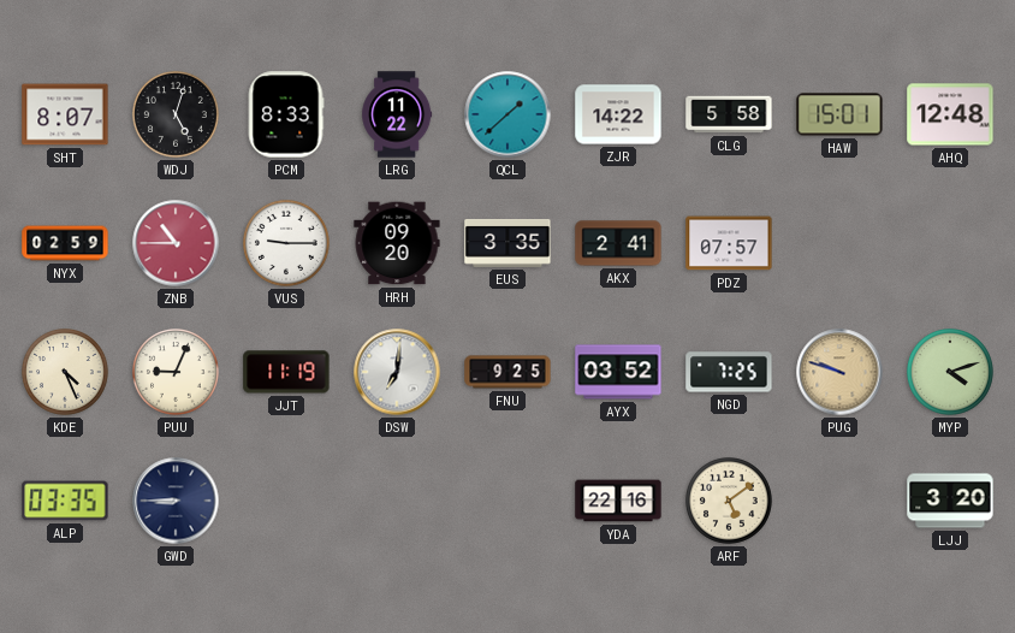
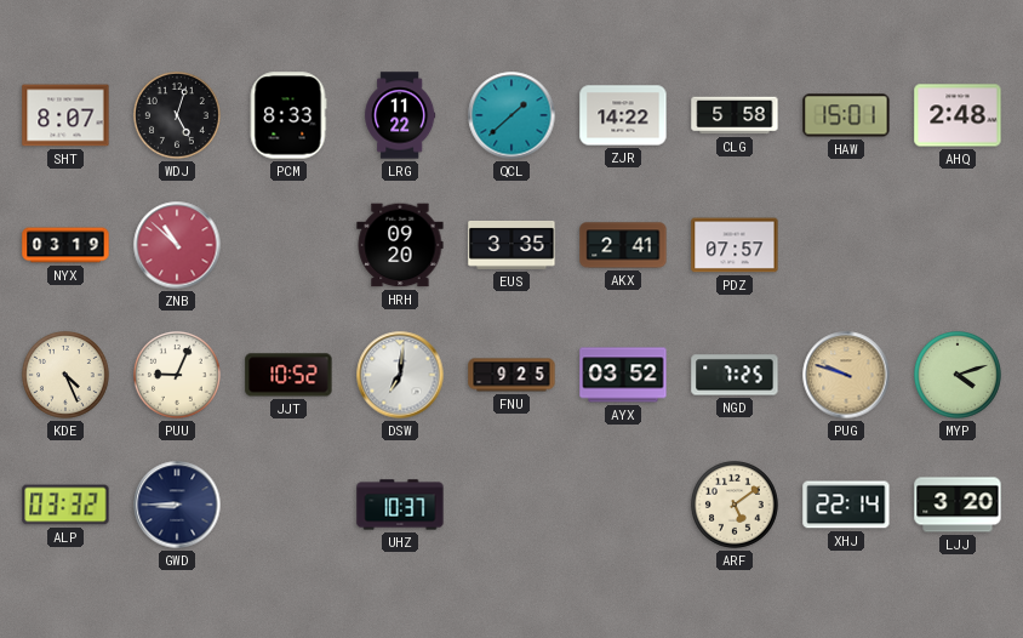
AHQ: 12:48 -> 2:48 (958, 115)
NYX: 02:59 -> 03:19 (65, 245)
ZNB: 10:45 -> 10:52 (177, 245)
VUS: 9:15 -> none (287, 244)
JJT: 11:19 -> 10:52 (288, 375)
ALP: 03:35 -> 03:32 (65, 505)
UHZ: none -> 10:37 (400, 505)
YDA: 22:16 -> none (618, 501)
XHJ: none -> 22:14 (846, 505)
